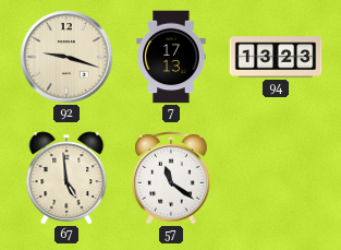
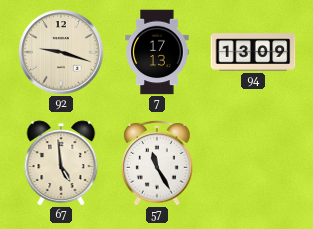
94: 13:23 -> 13:09 (253, 52)
57: 11:21 -> 11:25 (157, 163)
